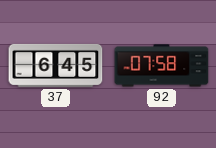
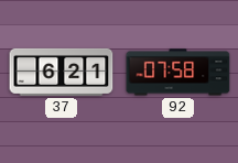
37: 6:45 -> 6:21 (62, 72)
